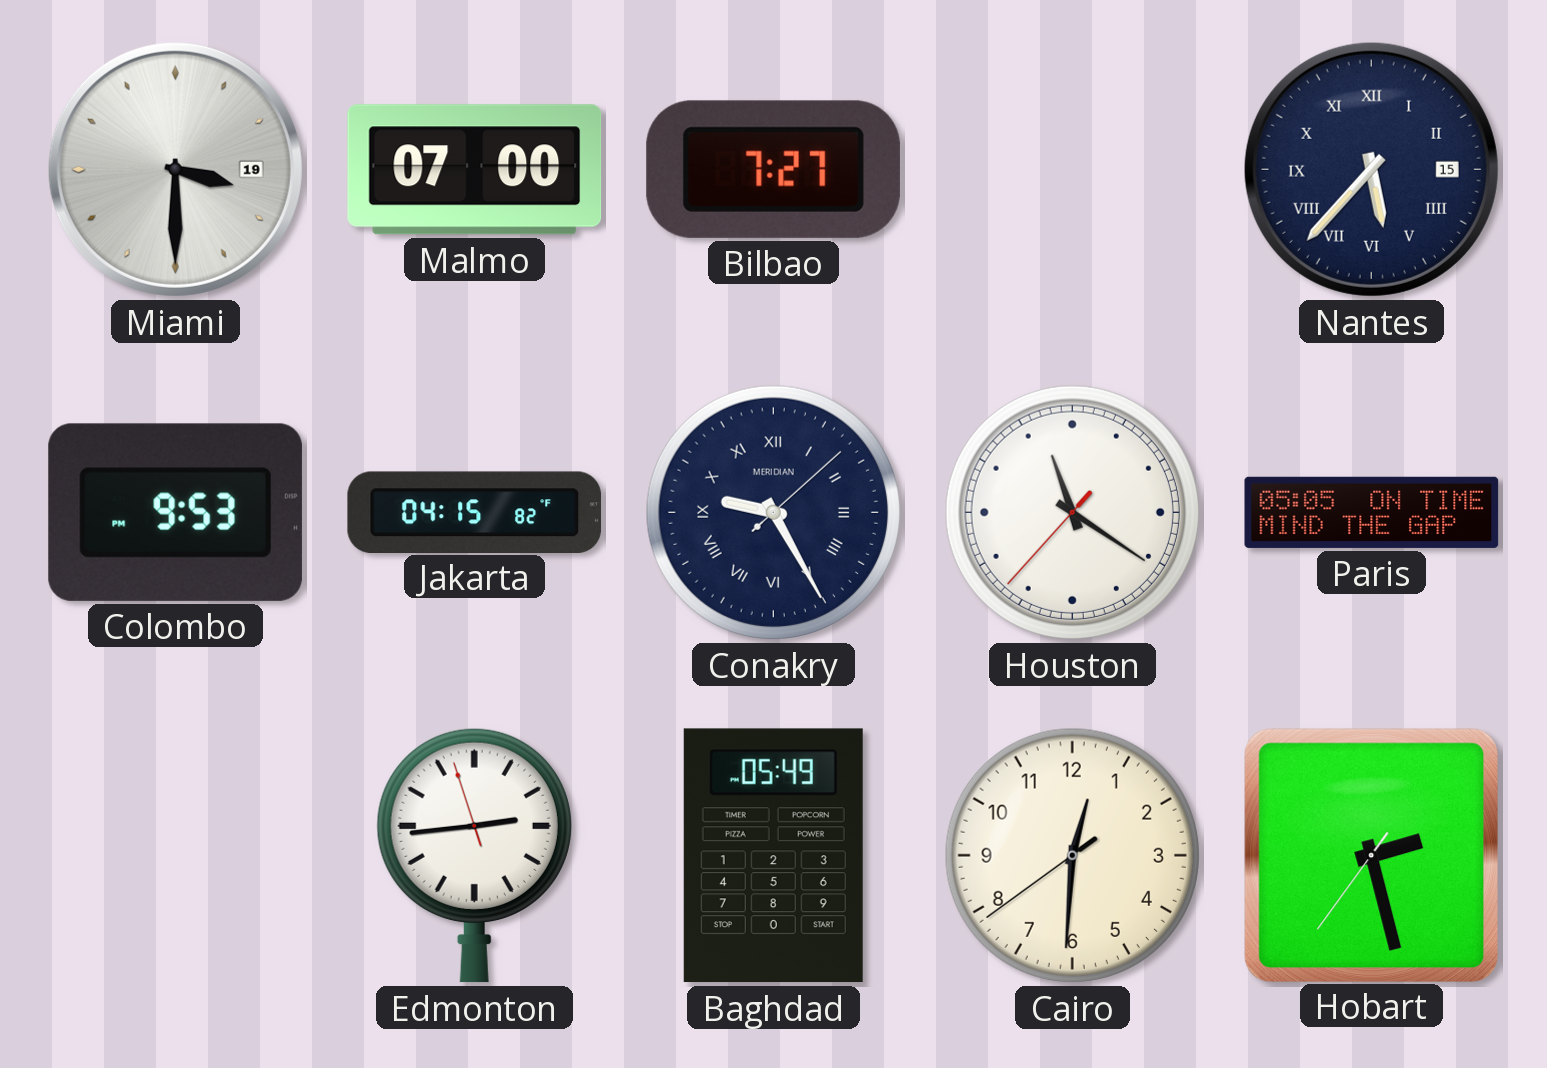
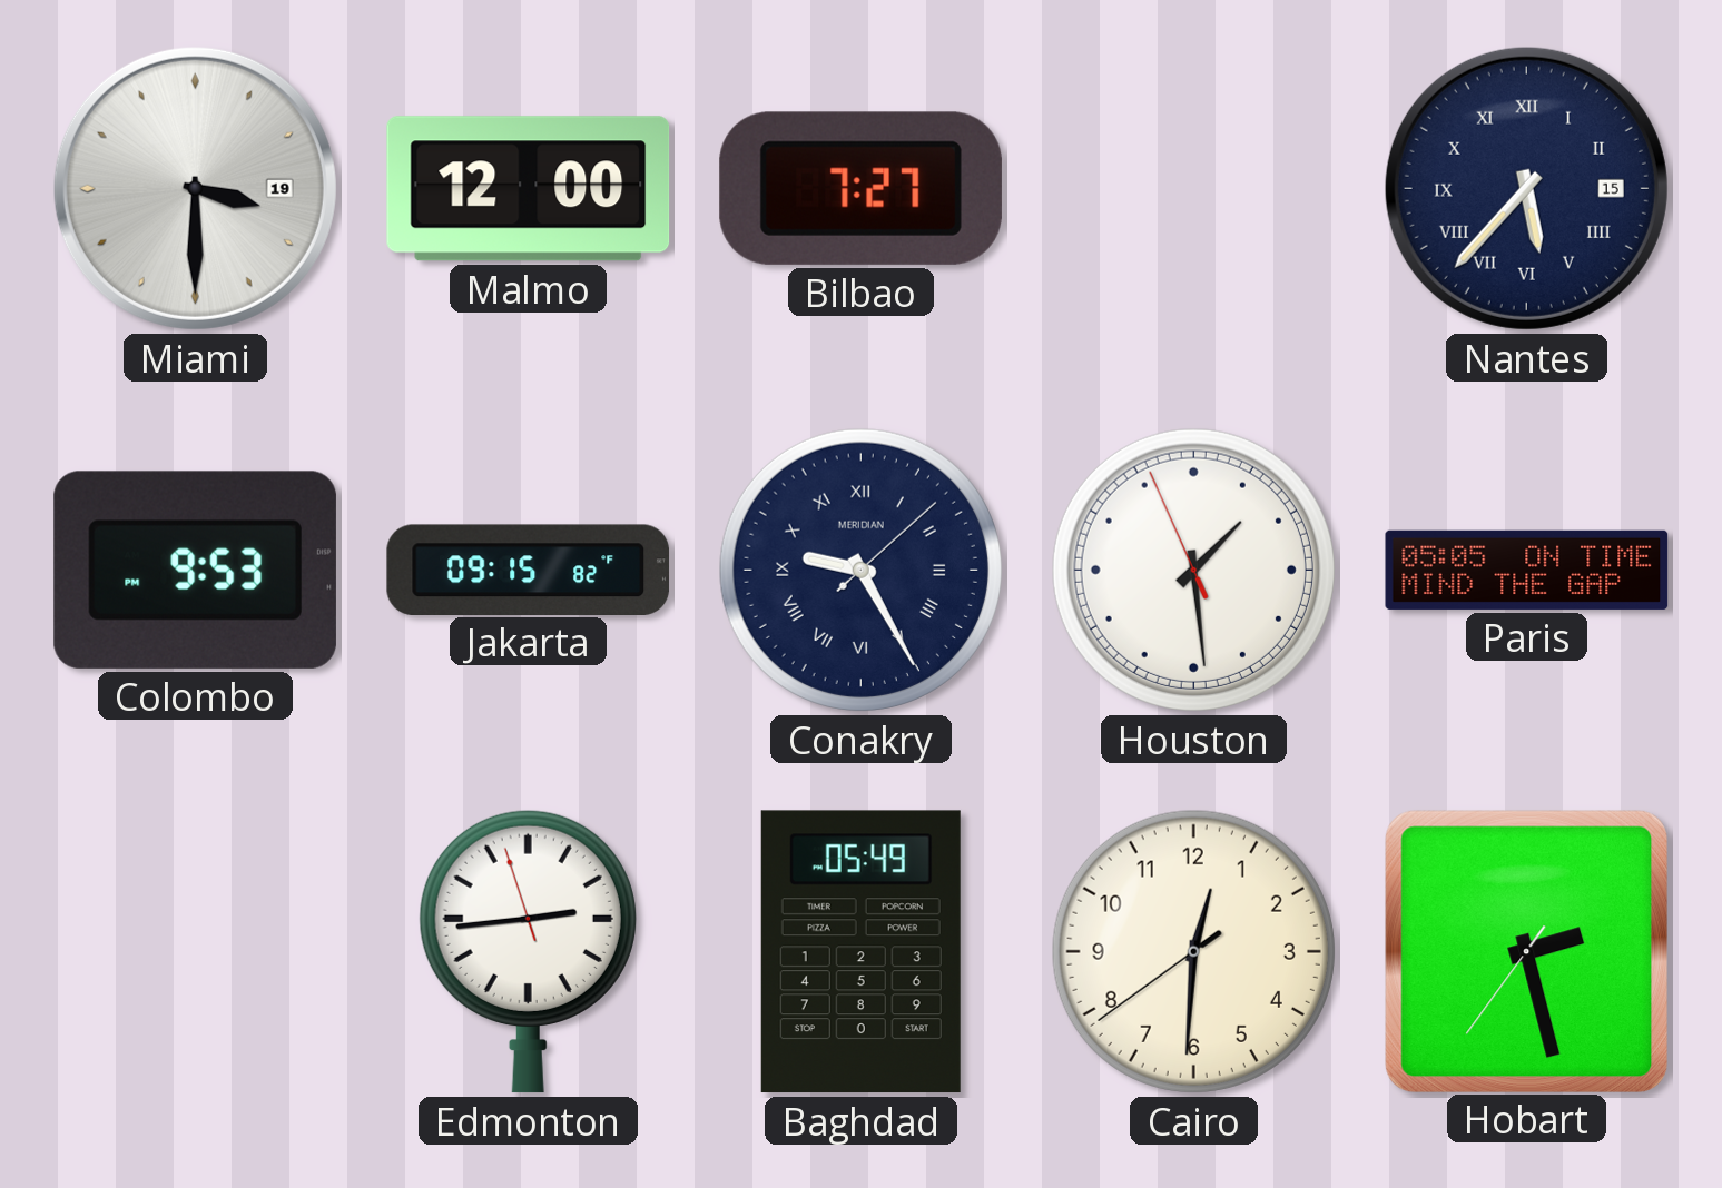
Malmo: 07:00 -> 12:00 (529, 189)
Jakarta: 04:15 -> 09:15 (529, 570)
Houston: 11:20 -> 1:28 (1193, 570)
